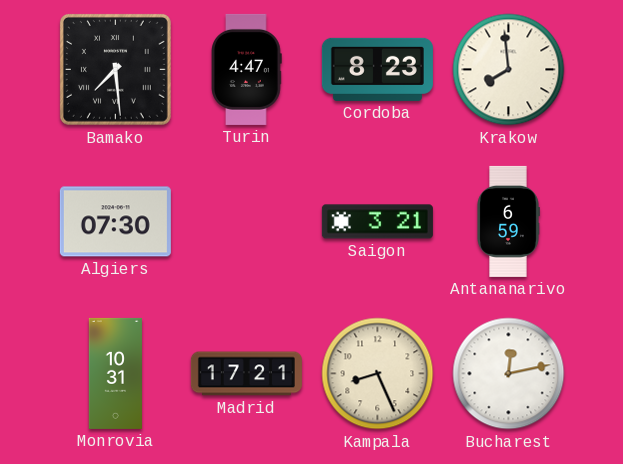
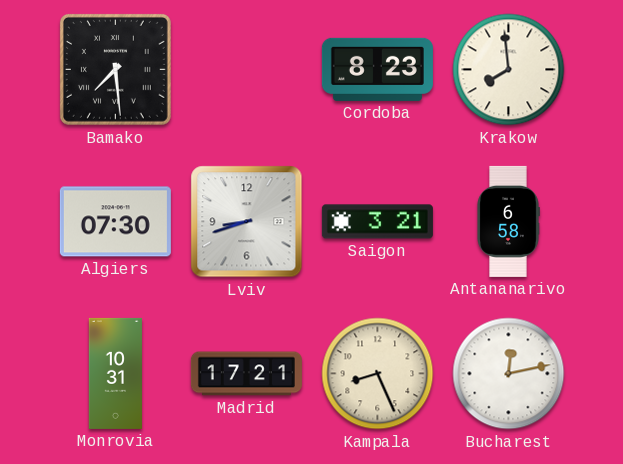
Turin: 4:47 -> none (247, 69)
Lviv: none -> 8:42 (247, 222)
Antananarivo: 6:59 -> 6:58 (508, 221)
